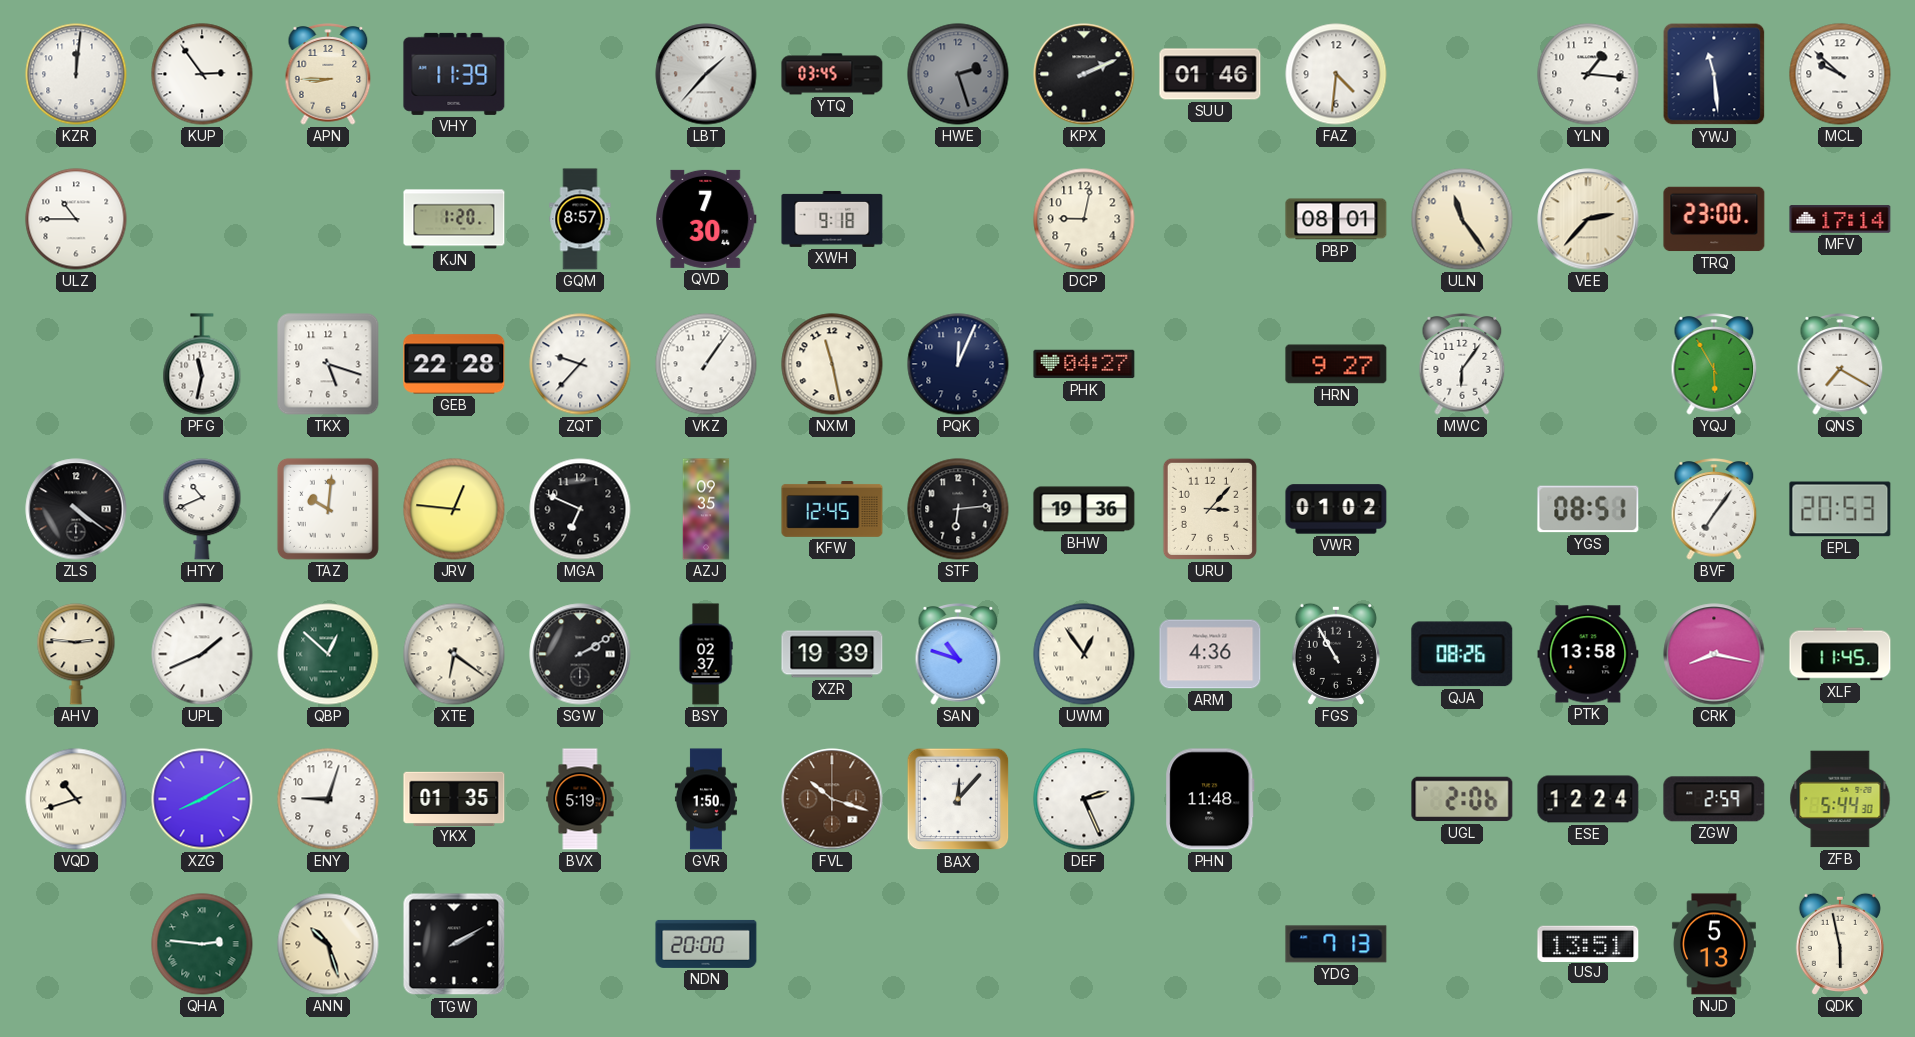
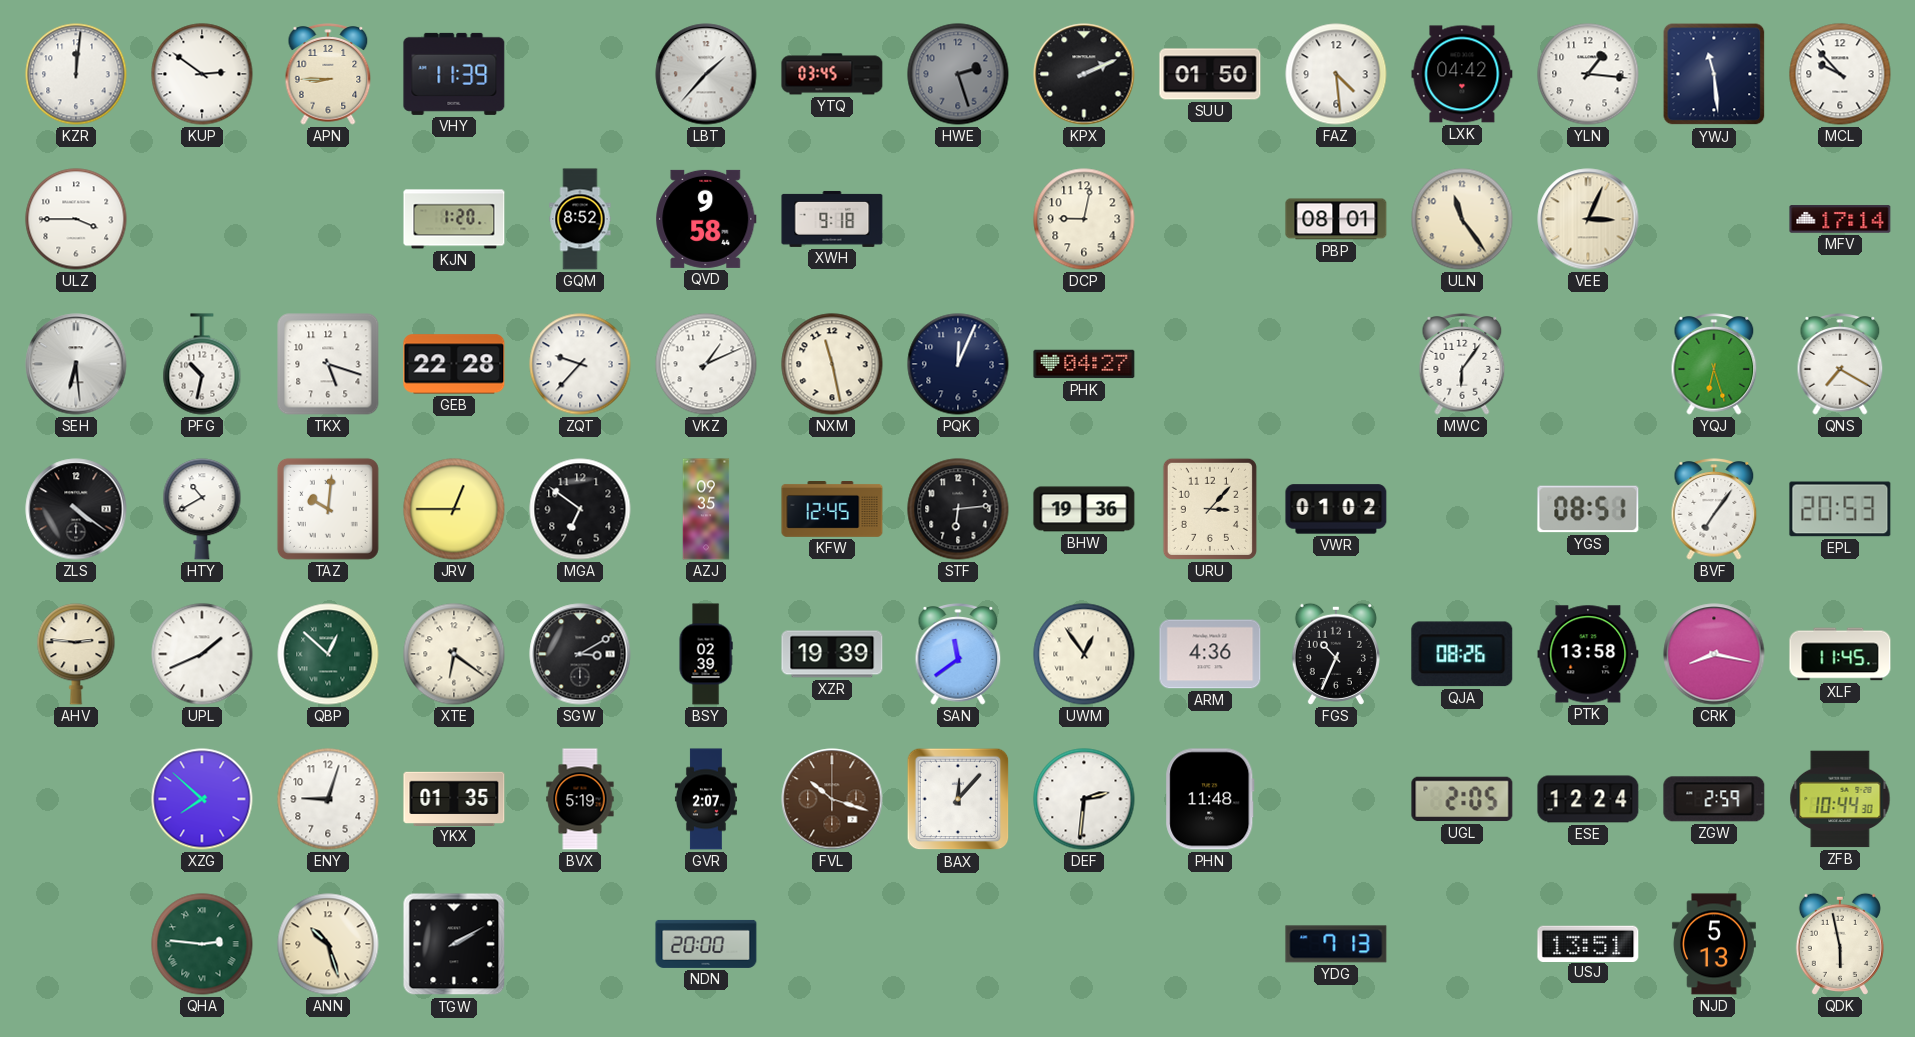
KUP: 2:54 -> 2:51 (202, 74)
SUU: 01:46 -> 01:50 (1210, 74)
FAZ: 4:31 -> 4:29 (1336, 74)
LXK: none -> 04:42 (1462, 74)
MCL: 9:52 -> 9:53 (1840, 74)
ULZ: 10:45 -> 3:45 (76, 219)
GQM: 8:57 -> 8:52 (580, 219)
QVD: 7:30 -> 9:58 (706, 219)
VEE: 2:37 -> 3:04 (1588, 219)
TRQ: 23:00 -> none (1714, 219)
SEH: none -> 6:29 (76, 364)
PFG: 11:32 -> 10:32 (202, 364)
VKZ: 1:06 -> 1:11 (706, 364)
HRN: 9:27 -> none (1336, 364)
YQJ: 5:55 -> 6:27 (1714, 364)
HTY: 10:41 -> 10:40 (202, 509)
JRV: 12:46 -> 12:45 (454, 509)
MGA: 6:49 -> 6:51 (580, 509)
SGW: 2:10 -> 3:10 (580, 654)
BSY: 02:37 -> 02:39 (706, 654)
SAN: 10:48 -> 11:39 (958, 654)
FGS: 10:55 -> 10:34 (1336, 654)
VQD: 10:42 -> none (76, 799)
XZG: 8:10 -> 7:52 (202, 799)
GVR: 1:50 -> 2:07 (706, 799)
DEF: 2:26 -> 2:31 (1084, 799)
UGL: 2:06 -> 2:05 (1462, 799)
ZFB: 5:44 -> 10:44 (1840, 799)
